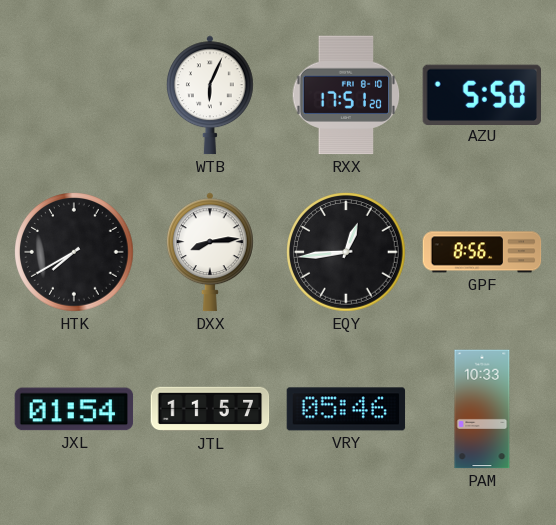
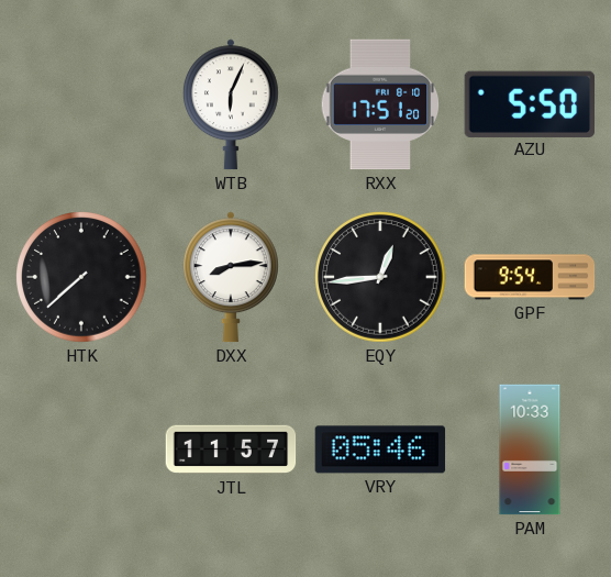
HTK: 7:40 -> 7:38 (82, 278)
GPF: 8:56 -> 9:54 (530, 277)
JXL: 01:54 -> none (74, 409)
